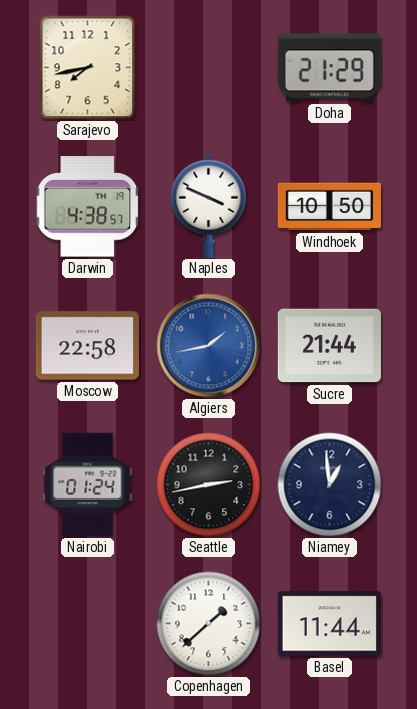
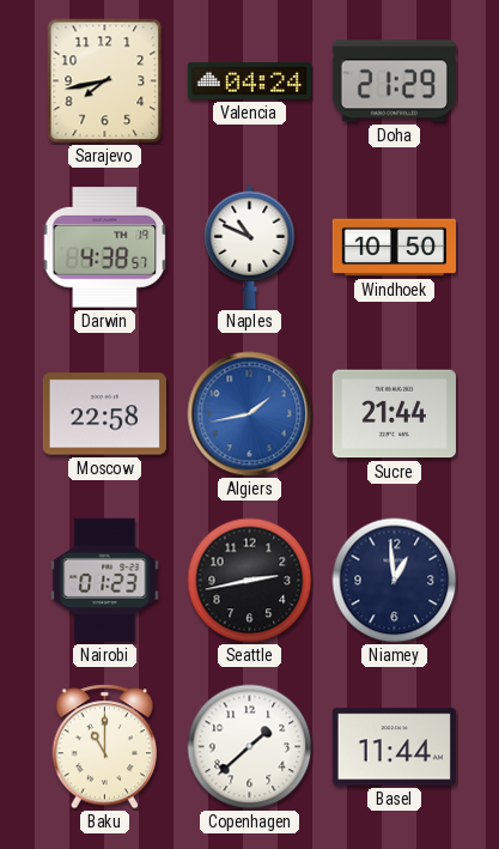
Valencia: none -> 04:24 (249, 81)
Naples: 3:49 -> 10:49 (250, 247)
Nairobi: 01:24 -> 01:23 (105, 580)
Baku: none -> 11:00 (104, 747)
